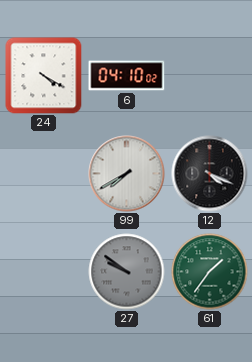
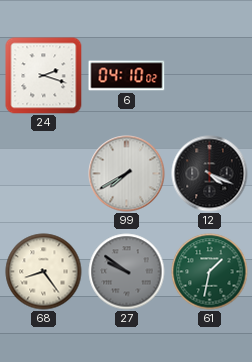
24: 4:20 -> 2:18 (44, 76)
68: none -> 8:24 (44, 272)
61: 1:36 -> 1:32 (210, 272)
